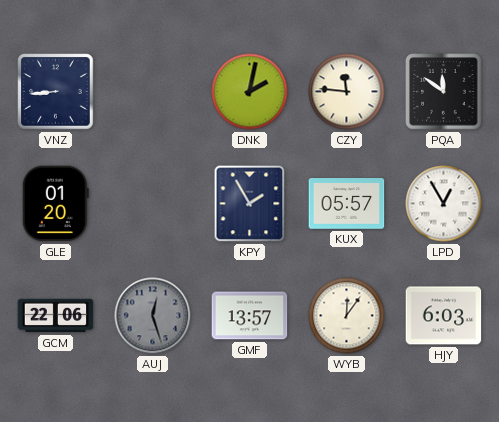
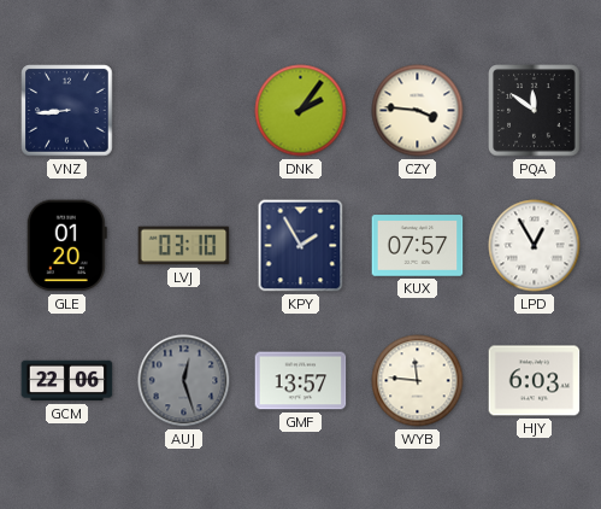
DNK: 2:02 -> 2:06 (301, 111)
CZY: 11:46 -> 3:46 (418, 111)
LVJ: none -> 03:10 (184, 246)
KUX: 05:57 -> 07:57 (418, 246)
WYB: 12:06 -> 11:46 (418, 381)
